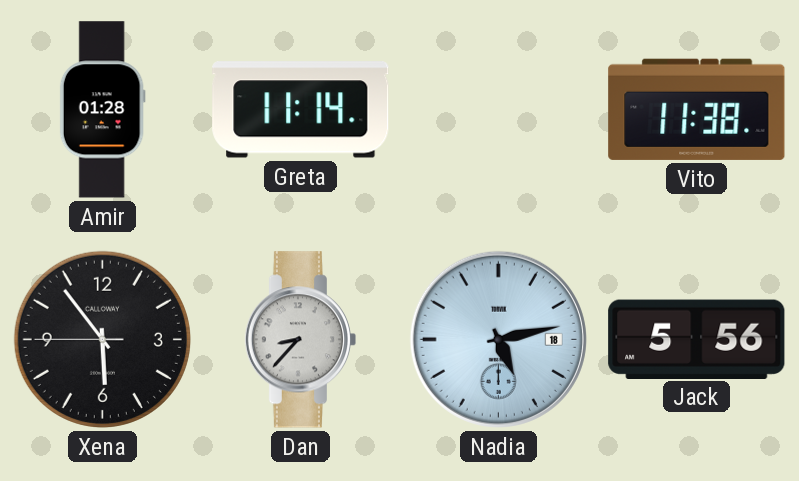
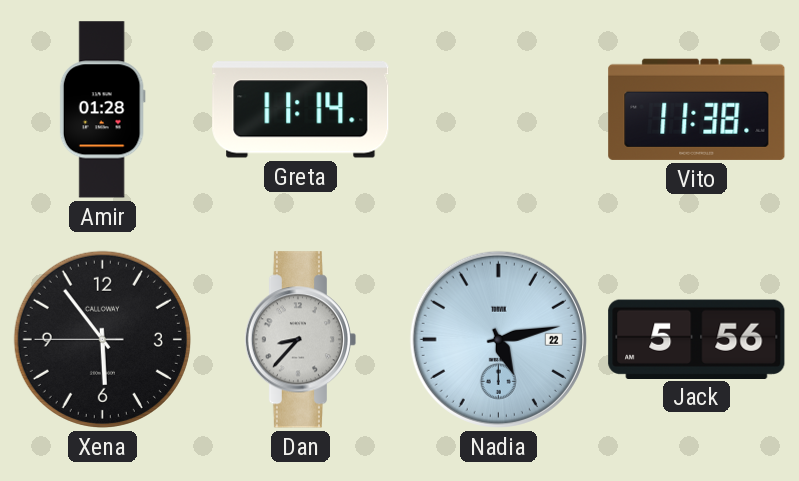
Nadia date: 18 -> 22 (498, 339)
